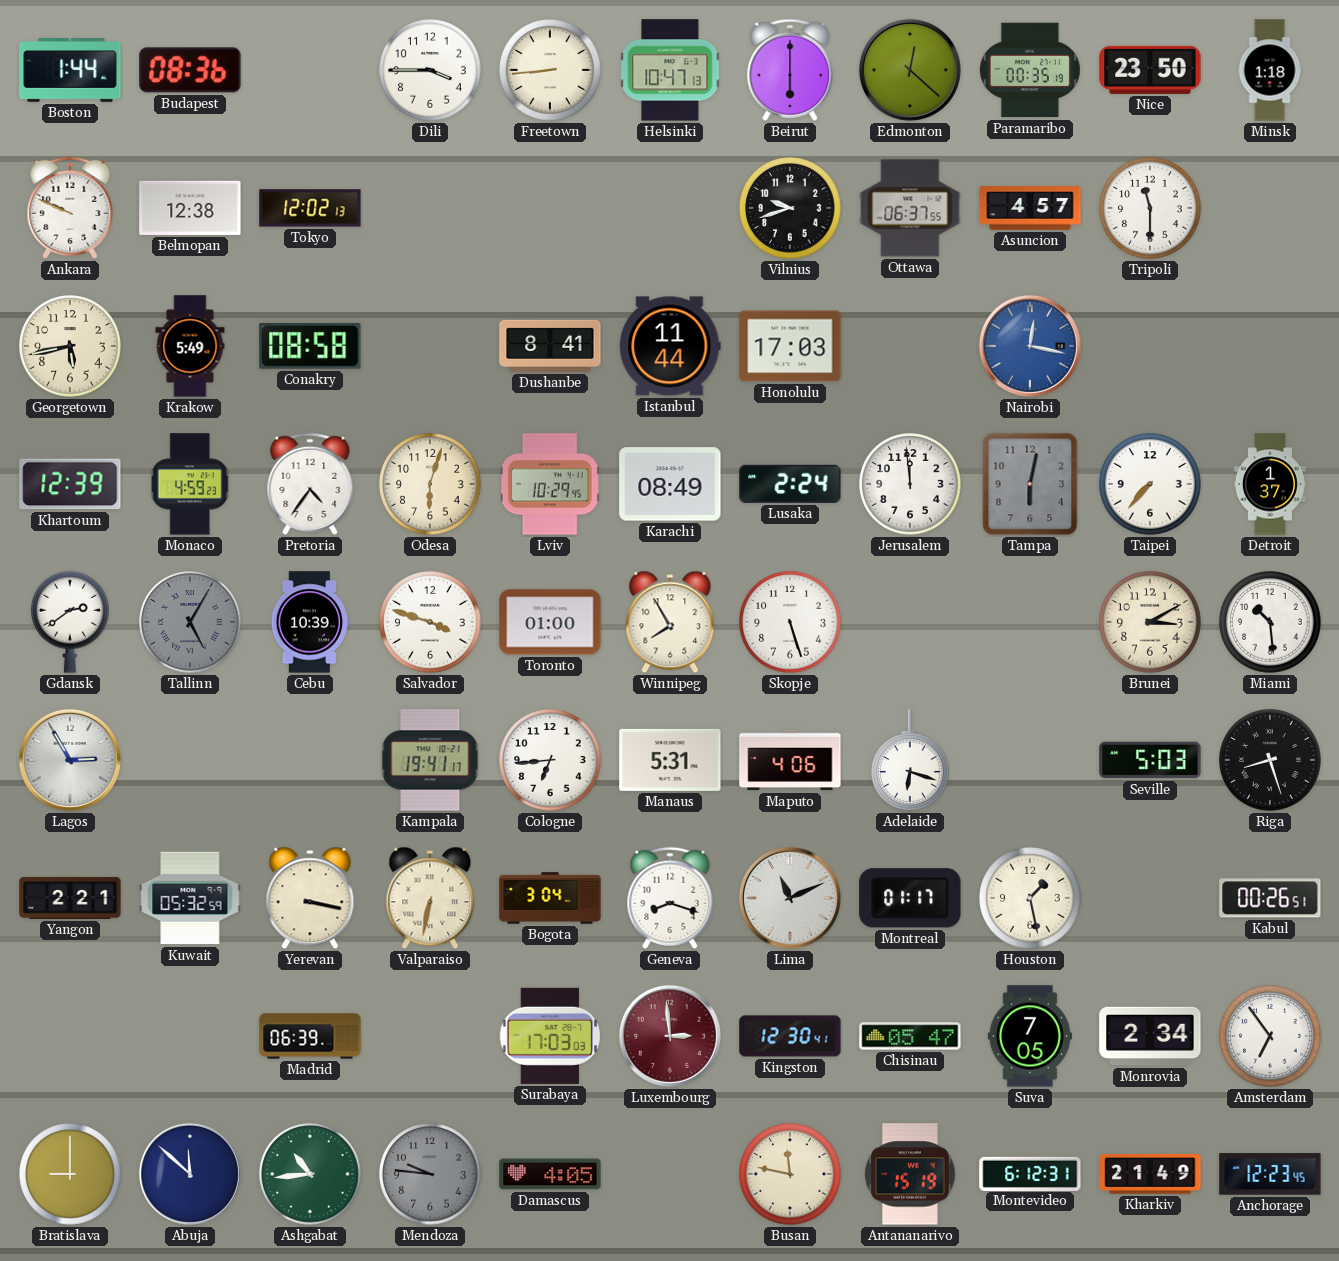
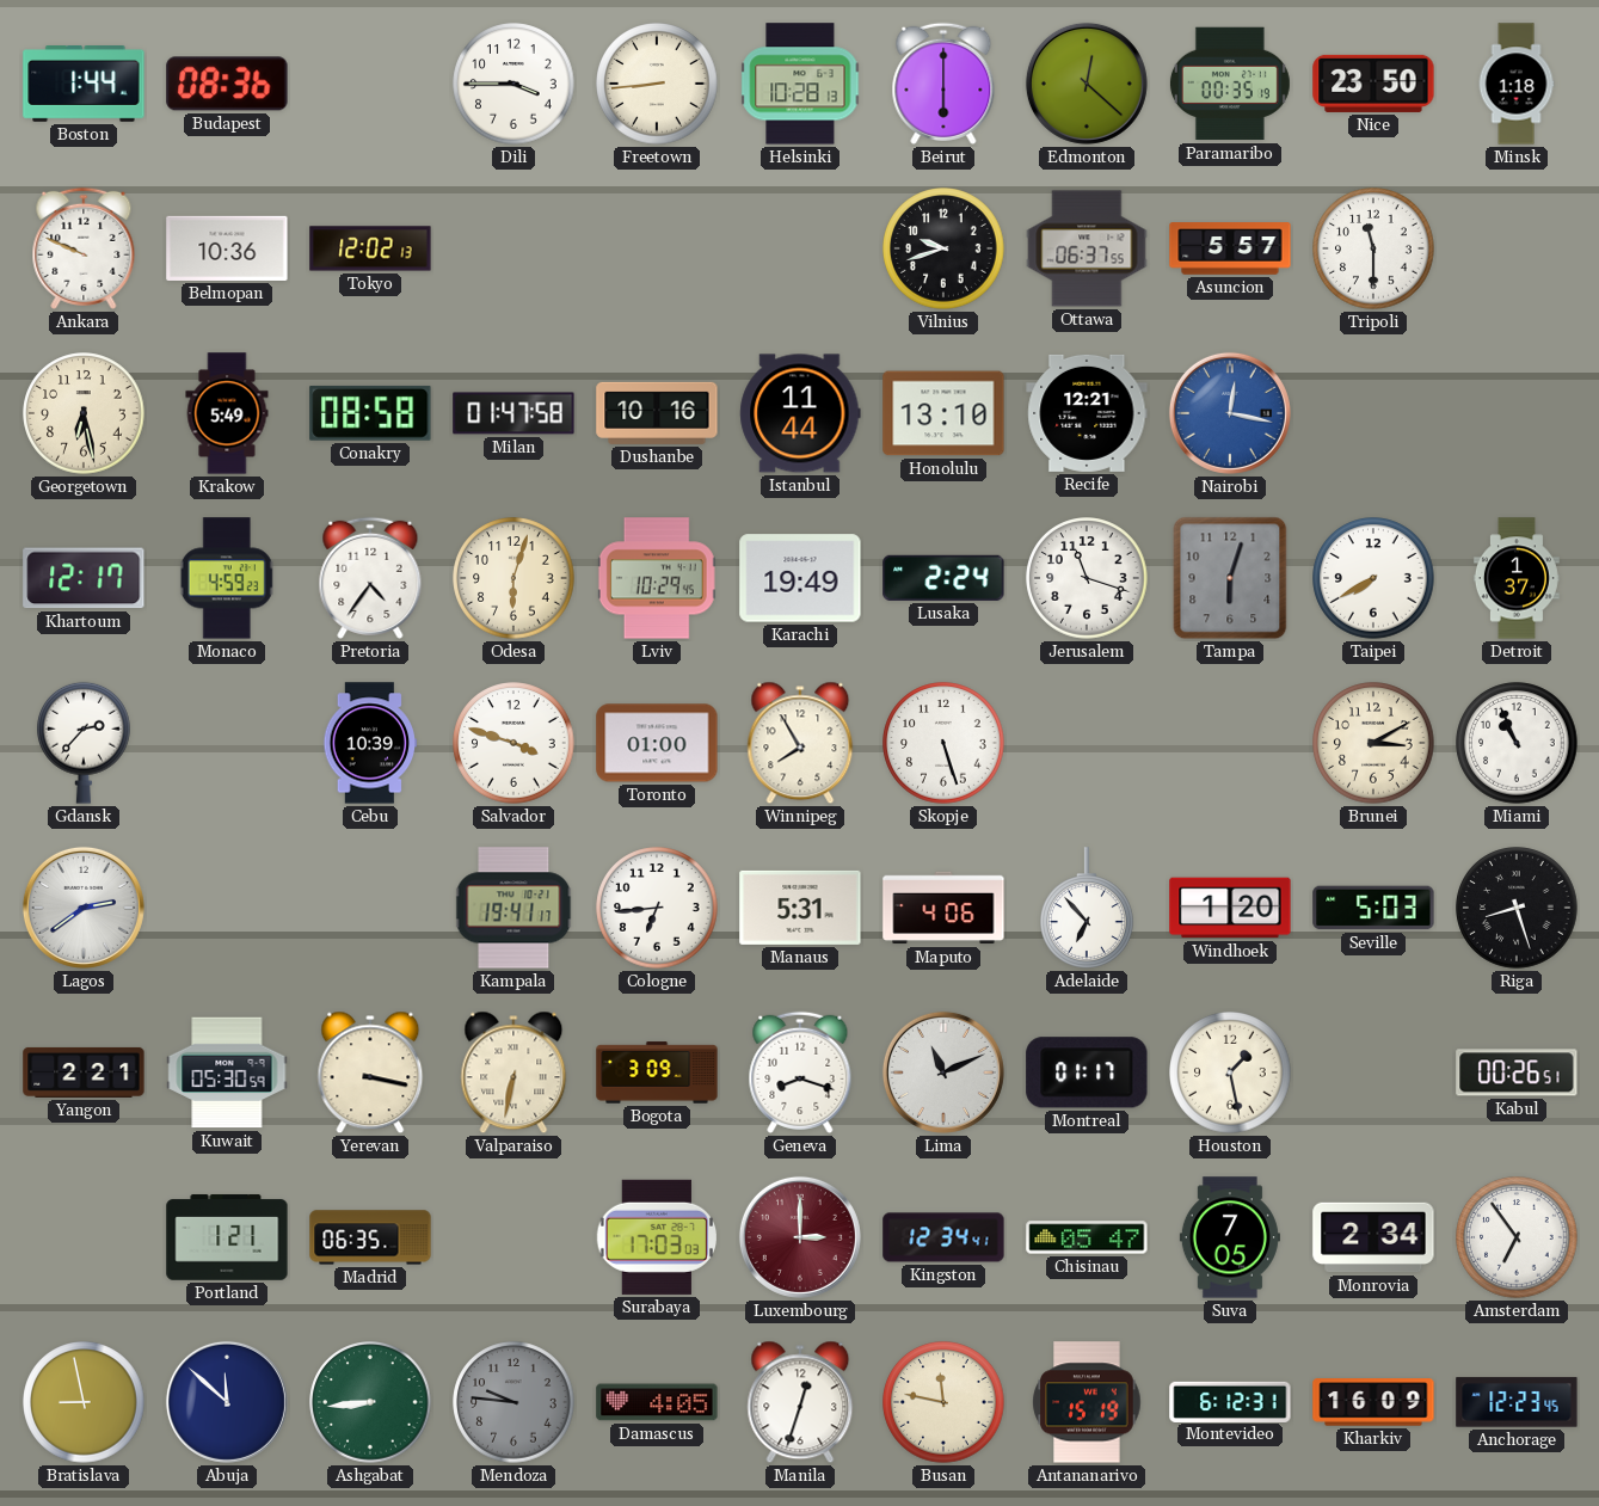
Helsinki: 10:47 -> 10:28 (800, 84)
Belmopan: 12:38 -> 10:36 (227, 248)
Asuncion: 4:57 -> 5:57 (1230, 248)
Georgetown: 5:43 -> 6:28 (84, 413)
Milan: none -> 01:47 (513, 413)
Dushanbe: 8:41 -> 10:16 (657, 413)
Honolulu: 17:03 -> 13:10 (943, 413)
Recife: none -> 12:21 (1087, 413)
Khartoum: 12:39 -> 12:17 (84, 578)
Karachi: 08:49 -> 19:49 (800, 578)
Jerusalem: 11:59 -> 11:18 (1087, 578)
Tampa: 6:02 -> 6:03 (1230, 578)
Taipei: 7:37 -> 7:40 (1373, 578)
Gdansk: 2:39 -> 2:37 (85, 743)
Tallinn: 5:05 -> none (190, 622)
Miami: 10:29 -> 10:56 (1517, 743)
Lagos: 2:55 -> 2:39 (84, 908)
Adelaide: 6:18 -> 6:53 (1088, 908)
Windhoek: none -> 1:20 (1230, 908)
Kuwait: 05:32 -> 05:30 (227, 1072)
Bogota: 3:04 -> 3:09 (657, 1072)
Portland: none -> 1:21 (227, 1237)
Madrid: 06:39 -> 06:35 (370, 1237)
Luxembourg: 2:59 -> 3:00 (800, 1237)
Kingston: 12:30 -> 12:34 (943, 1237)
Bratislava: 9:00 -> 8:58 (84, 1402)
Ashgabat: 10:44 -> 8:44 (370, 1402)
Manila: none -> 12:33 (800, 1402)
Kharkiv: 21:49 -> 16:09 (1373, 1402)
